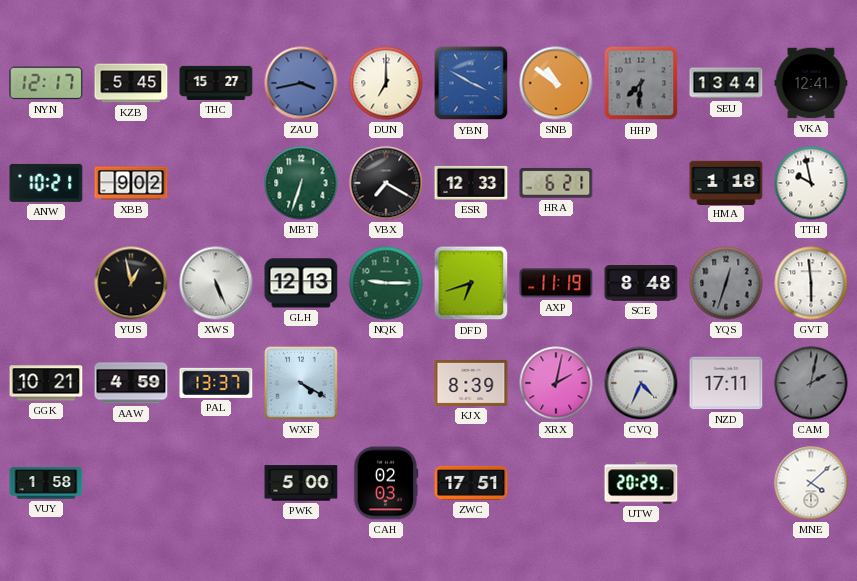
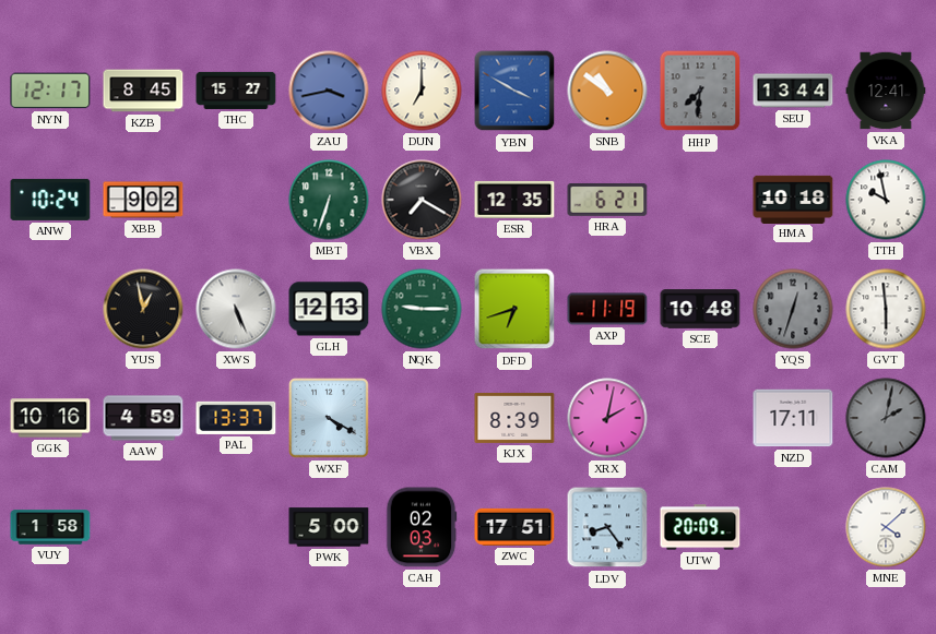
KZB: 5:45 -> 8:45 (143, 91)
ANW: 10:21 -> 10:24 (50, 200)
ESR: 12:33 -> 12:35 (514, 200)
HMA: 1:18 -> 10:18 (793, 199)
SCE: 8:48 -> 10:48 (700, 309)
GGK: 10:21 -> 10:16 (50, 418)
CVQ: 4:34 -> none (641, 383)
LDV: none -> 8:24 (607, 527)
UTW: 20:29 -> 20:09 (700, 527)
